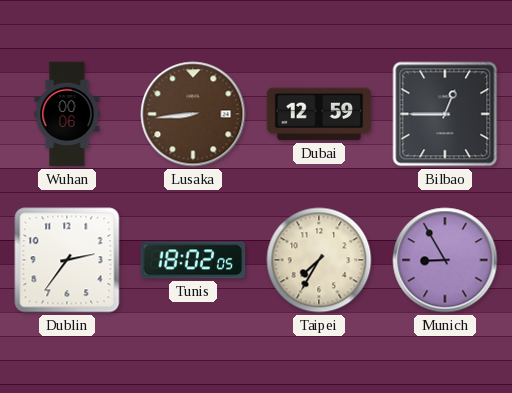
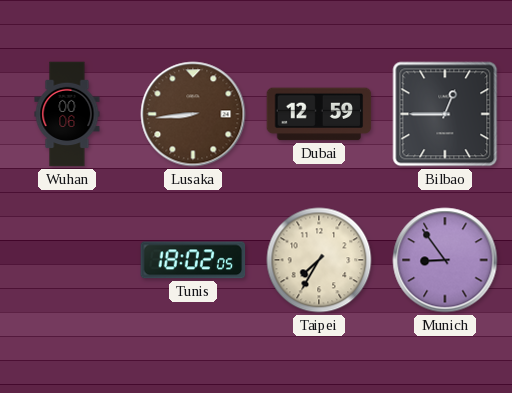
Dublin: 2:36 -> none (67, 260)
Munich: 8:55 -> 8:54 (445, 260)
